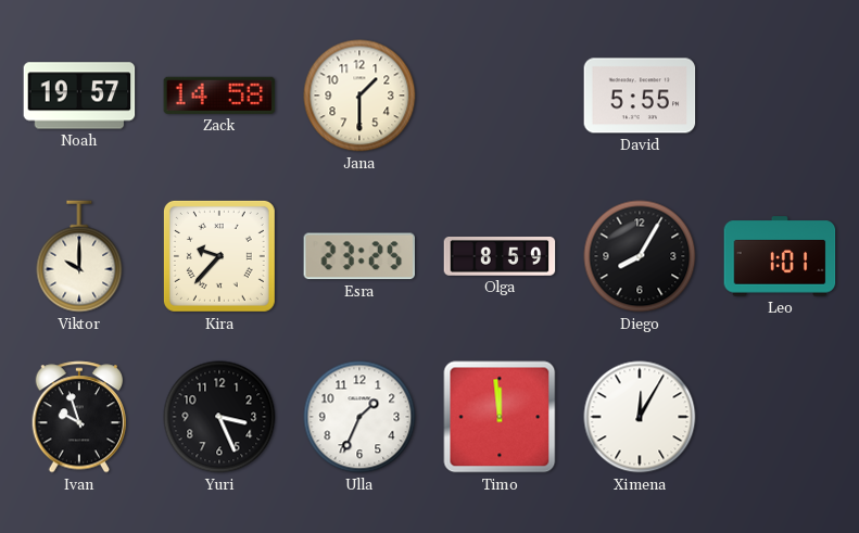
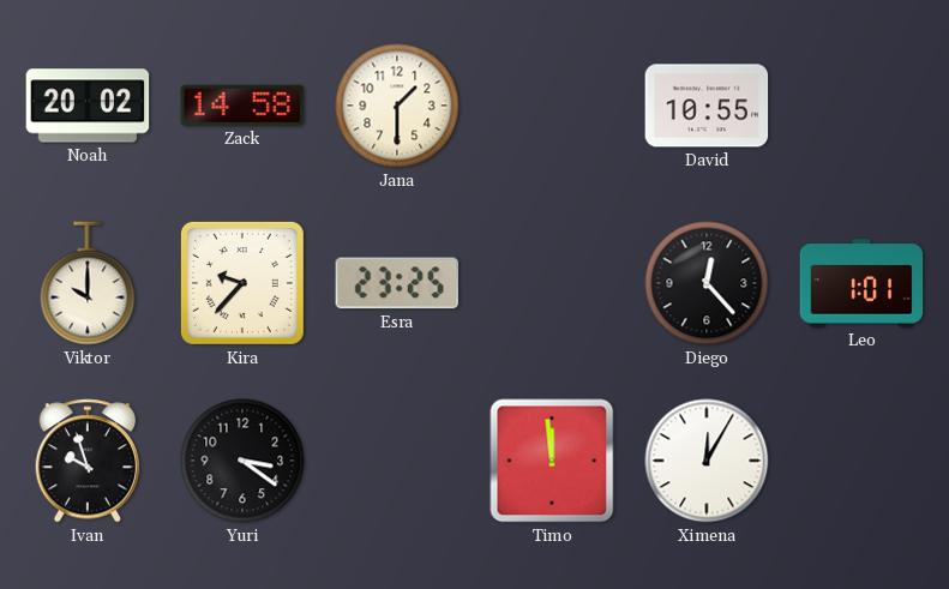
Noah: 19:57 -> 20:02 (88, 106)
David: 5:55 -> 10:55 (707, 106)
Olga: 8:59 -> none (500, 257)
Diego: 8:05 -> 12:23 (707, 283)
Yuri: 3:26 -> 3:21 (242, 461)
Ulla: 1:34 -> none (359, 417)
